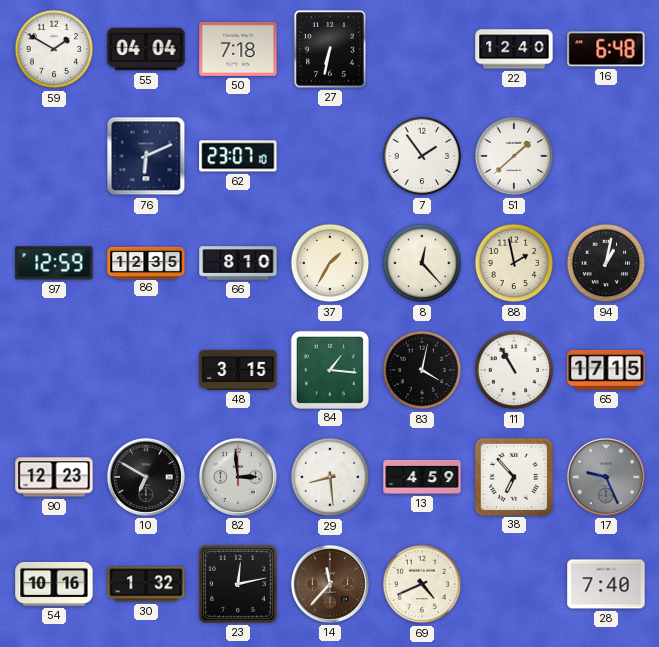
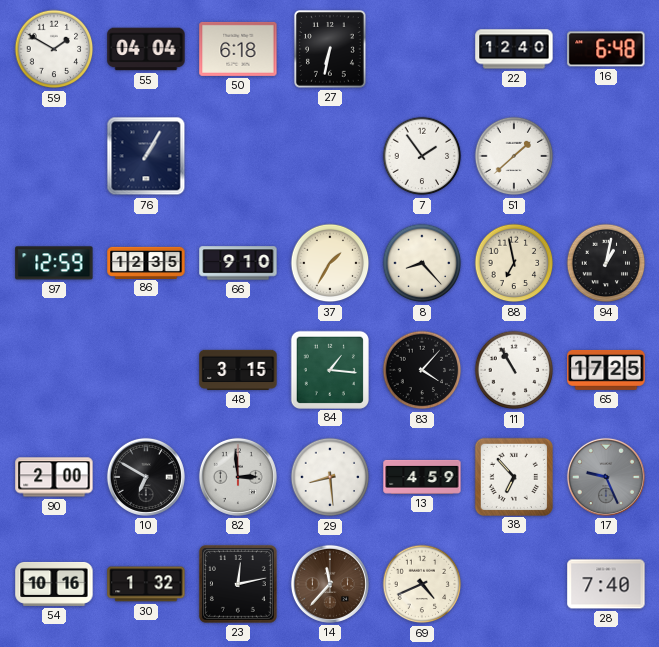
50: 7:18 -> 6:18 (238, 49)
76: 6:11 -> 1:05 (146, 156)
62: 23:07 -> none (238, 156)
66: 8:10 -> 9:10 (238, 263)
8: 12:23 -> 8:23 (422, 263)
88: 1:58 -> 6:58 (514, 263)
83: 4:02 -> 4:07 (422, 370)
65: 17:15 -> 17:25 (606, 370)
90: 12:23 -> 2:00 (54, 477)
